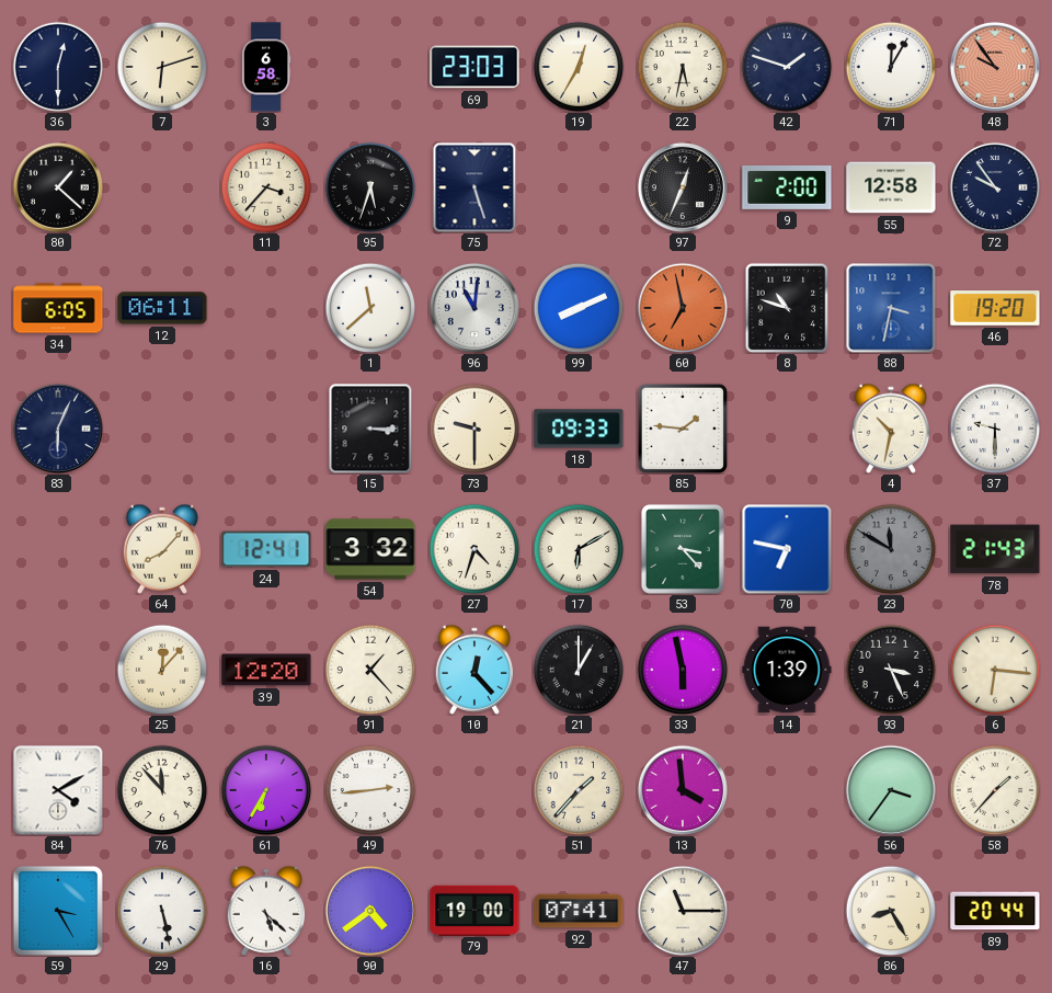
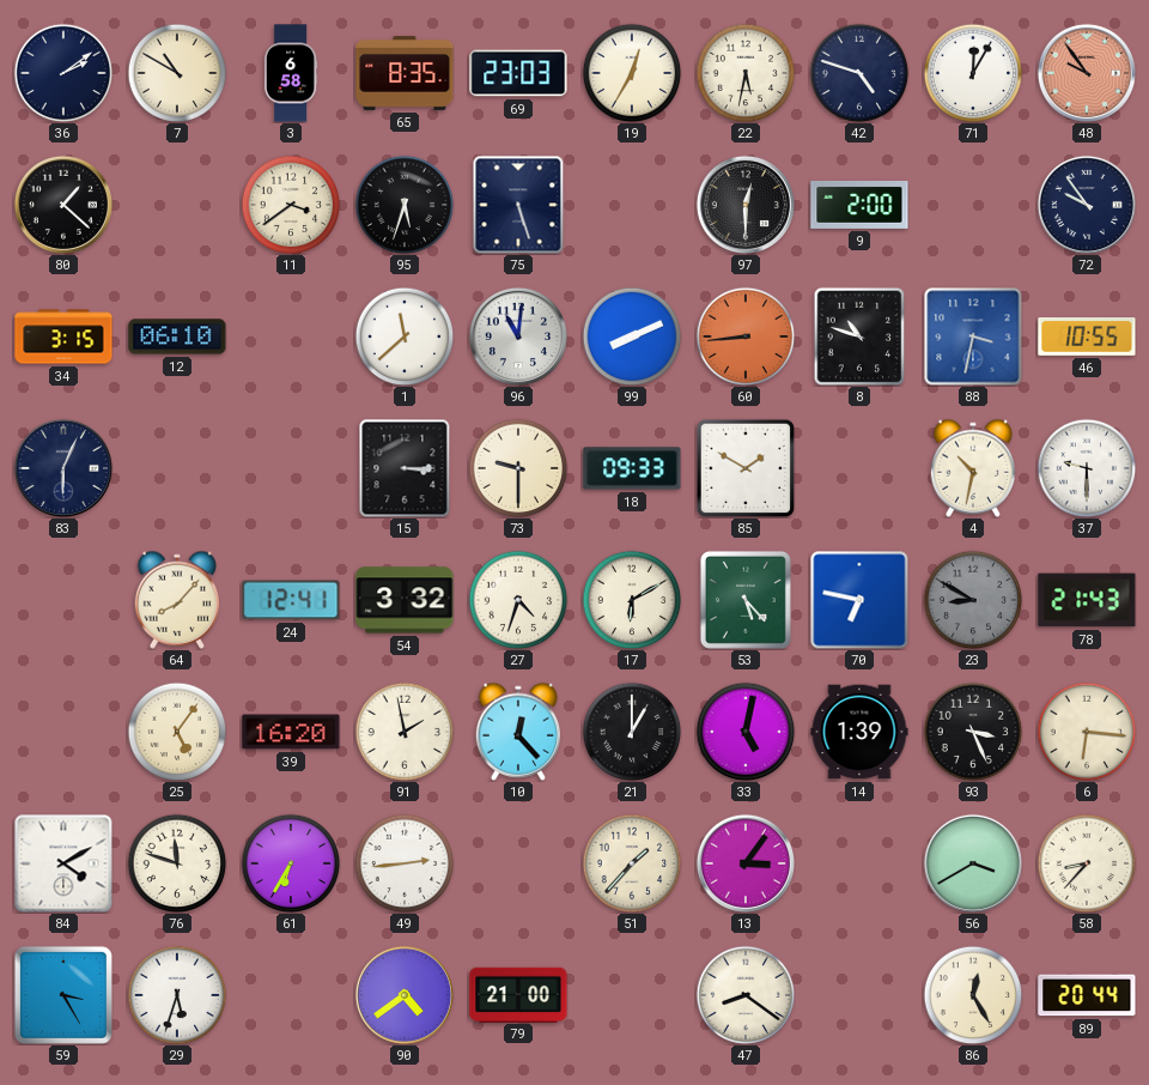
36: 12:30 -> 2:09 (63, 73)
7: 6:12 -> 10:50 (177, 73)
65: none -> 8:35 (405, 73)
42: 1:48 -> 4:48 (859, 73)
11: 3:37 -> 3:39 (291, 205)
97: 12:34 -> 12:30 (746, 205)
55: 12:58 -> none (891, 187)
34: 6:05 -> 3:15 (63, 337)
12: 06:11 -> 06:10 (177, 337)
60: 6:58 -> 8:44 (746, 337)
46: 19:20 -> 10:55 (1087, 338)
85: 1:46 -> 1:50 (744, 467)
53: 3:23 -> 5:23 (746, 600)
23: 11:50 -> 8:50 (973, 600)
25: 12:07 -> 5:06 (177, 732)
39: 12:20 -> 16:20 (291, 732)
91: 1:23 -> 1:58 (405, 732)
33: 5:58 -> 5:02 (746, 732)
76: 11:53 -> 11:48 (177, 863)
13: 3:59 -> 3:06 (746, 863)
56: 3:36 -> 3:40 (973, 863)
58: 1:37 -> 8:37 (1087, 863)
29: 5:28 -> 5:33 (177, 995)
16: 5:22 -> none (266, 911)
79: 19:00 -> 21:00 (518, 994)
92: 07:41 -> none (579, 911)
47: 11:15 -> 8:21 (746, 995)
86: 8:25 -> 12:25 (973, 995)
